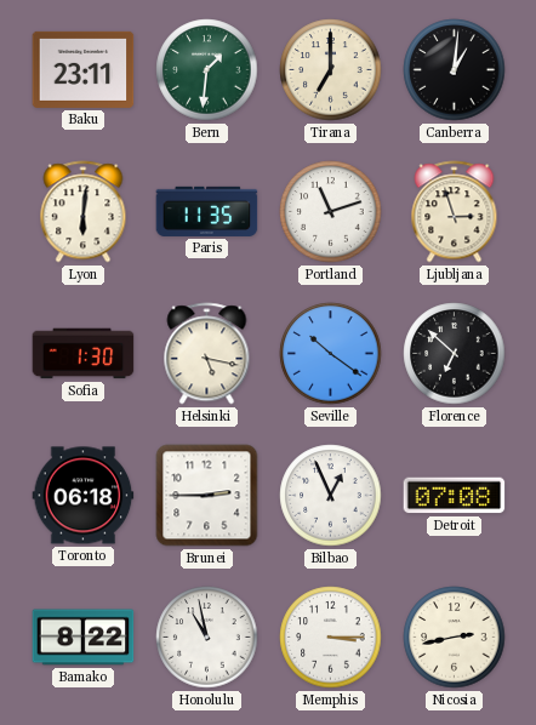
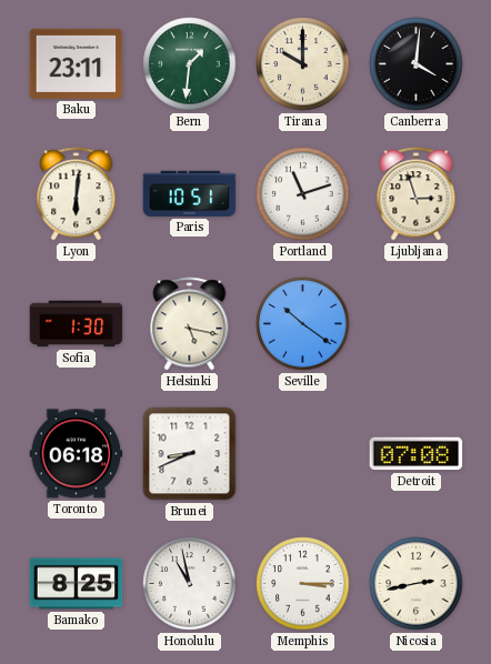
Tirana: 7:00 -> 10:00 (303, 64)
Canberra: 1:01 -> 4:01 (417, 64)
Paris: 11:35 -> 10:51 (190, 193)
Florence: 6:52 -> none (455, 354)
Brunei: 2:45 -> 8:41 (190, 454)
Bilbao: 12:56 -> none (331, 496)
Bamako: 8:22 -> 8:25 (77, 584)
